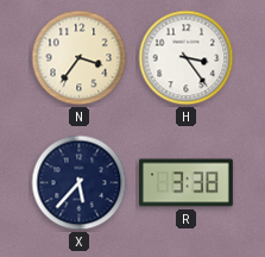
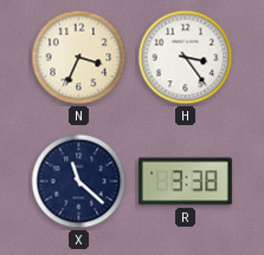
N: 3:36 -> 3:34 (79, 58)
X: 5:37 -> 11:22 (79, 182)
